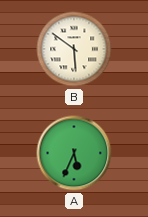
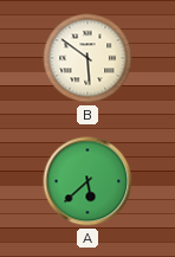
A: 5:34 -> 5:38 (87, 181)
